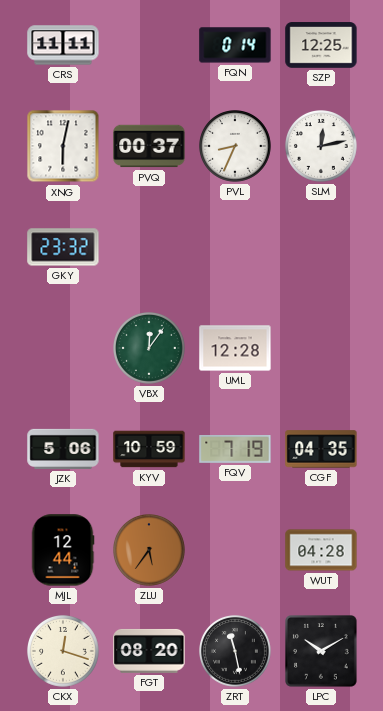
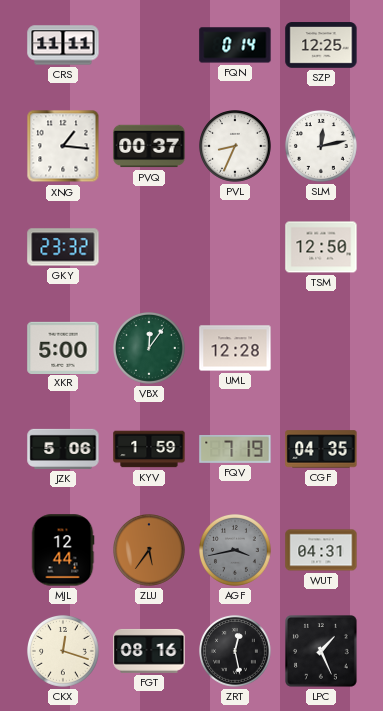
XNG: 6:02 -> 1:16 (63, 146)
TSM: none -> 12:50 (321, 247)
XKR: none -> 5:00 (63, 347)
KYV: 10:59 -> 1:59 (149, 449)
AGF: none -> 3:43 (236, 551)
WUT: 04:28 -> 04:31 (321, 550)
FGT: 08:20 -> 08:16 (149, 651)
ZRT: 11:28 -> 12:28 (236, 652)
LPC: 10:10 -> 1:26 (322, 652)
